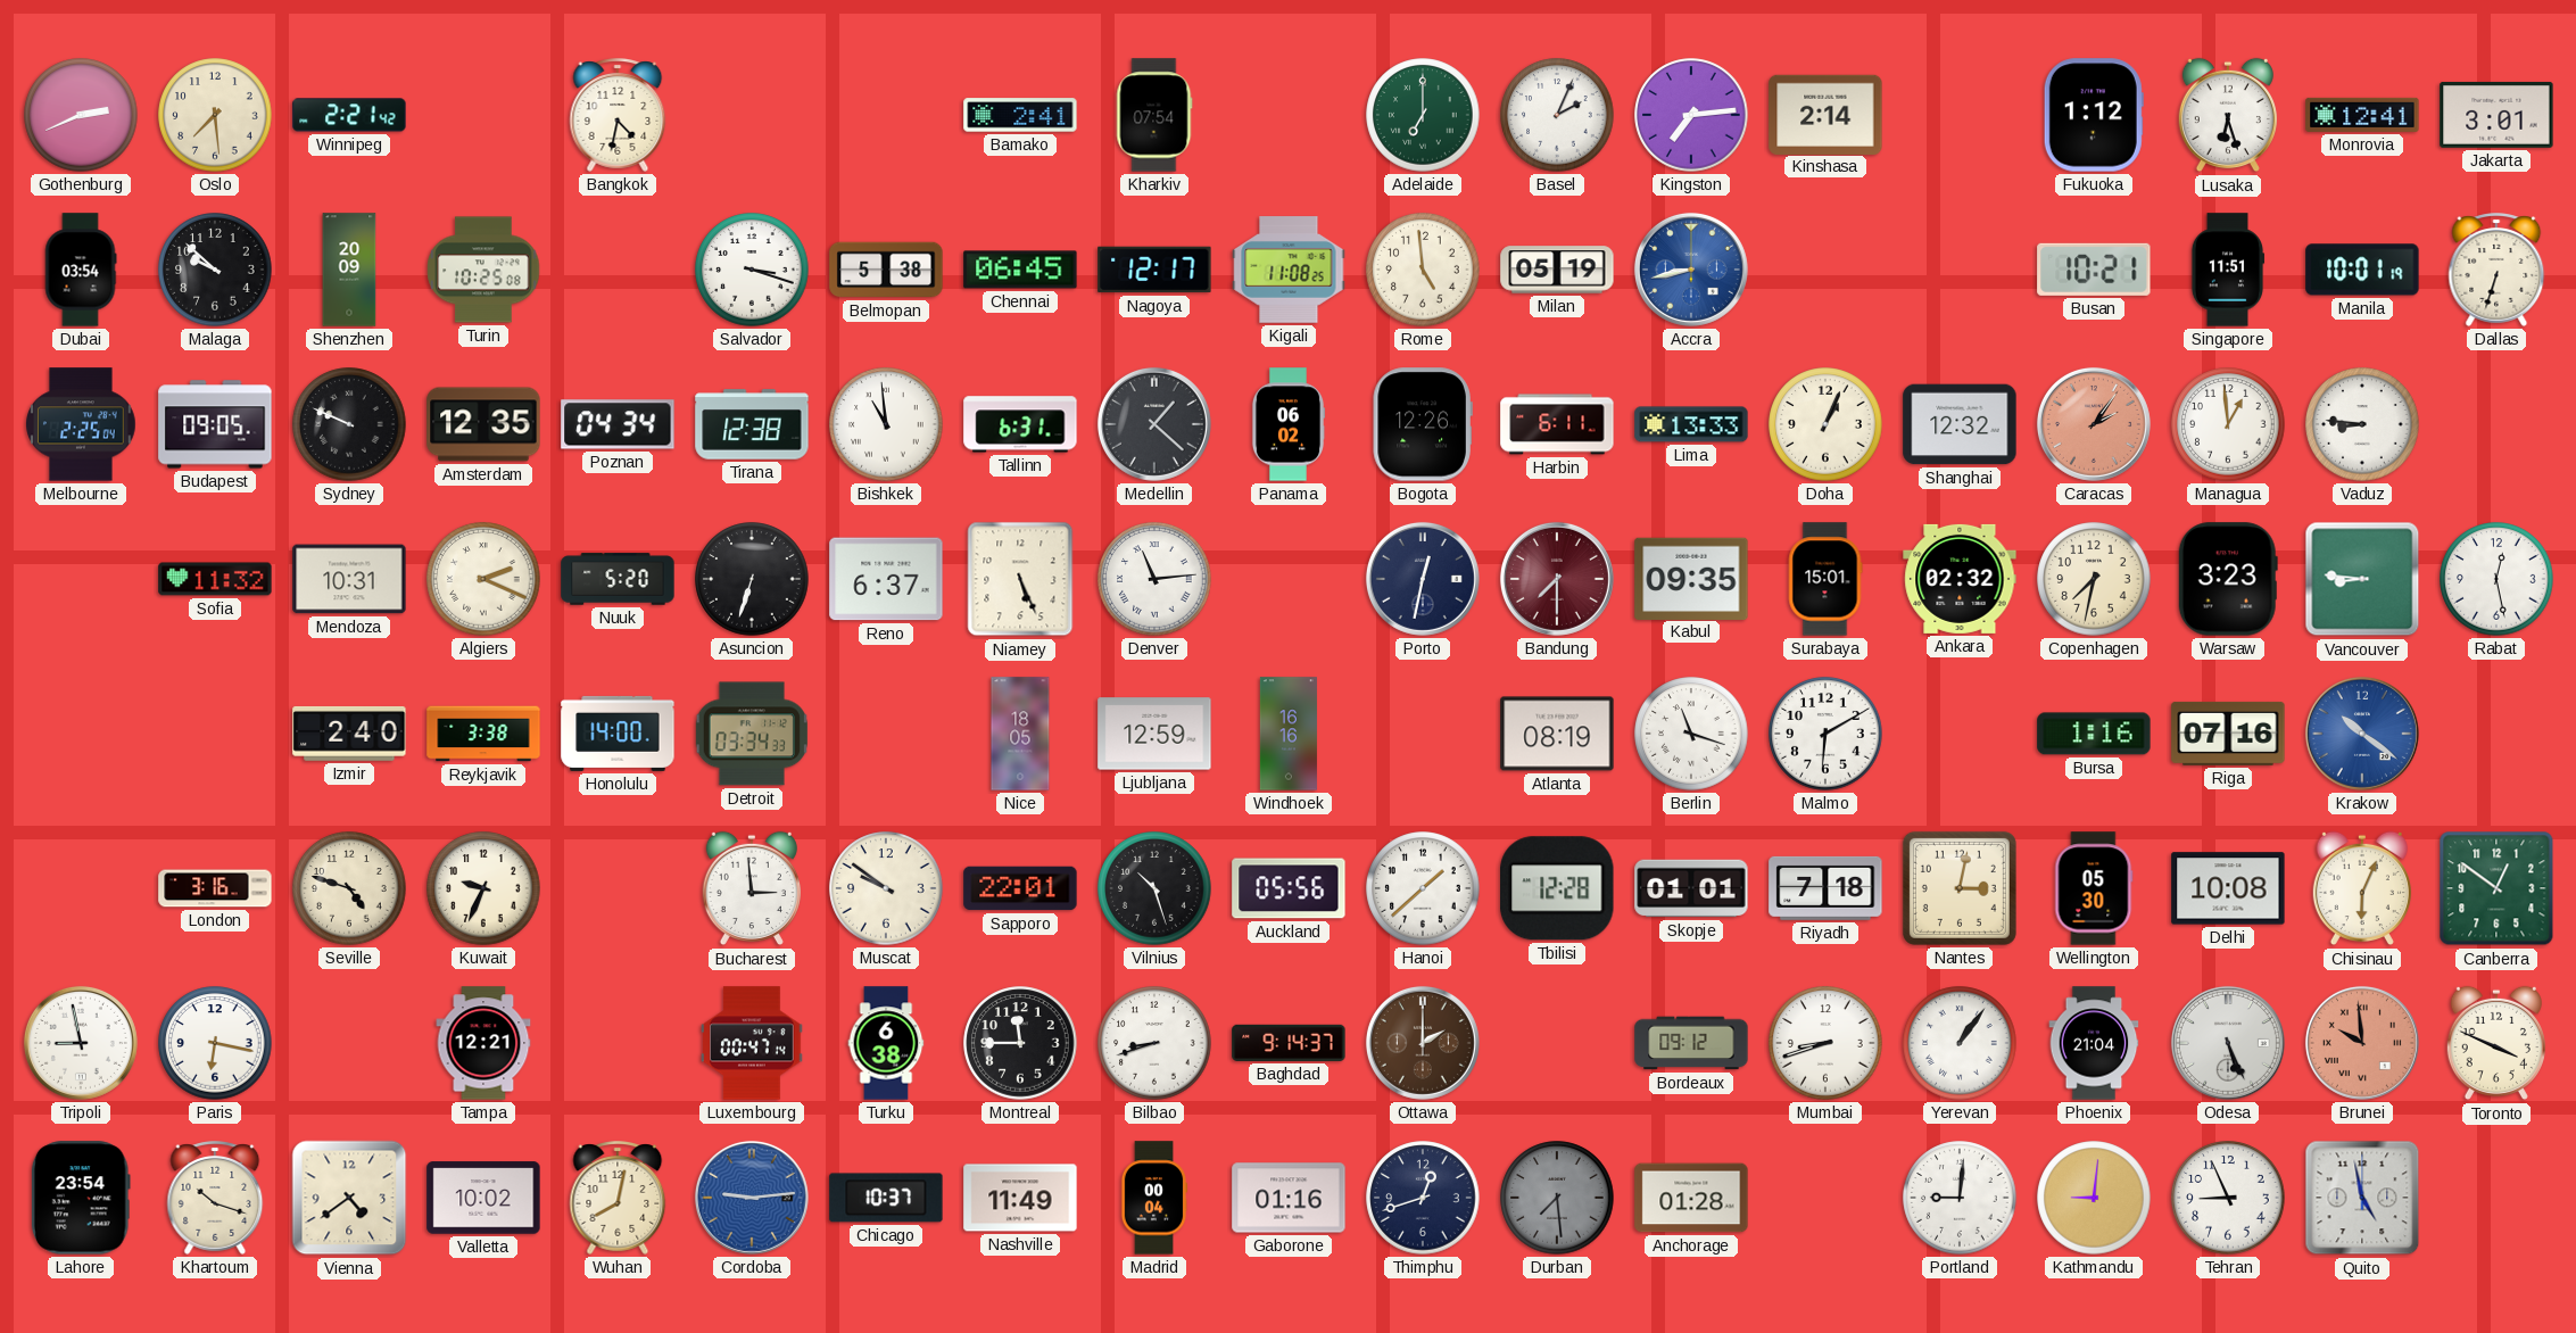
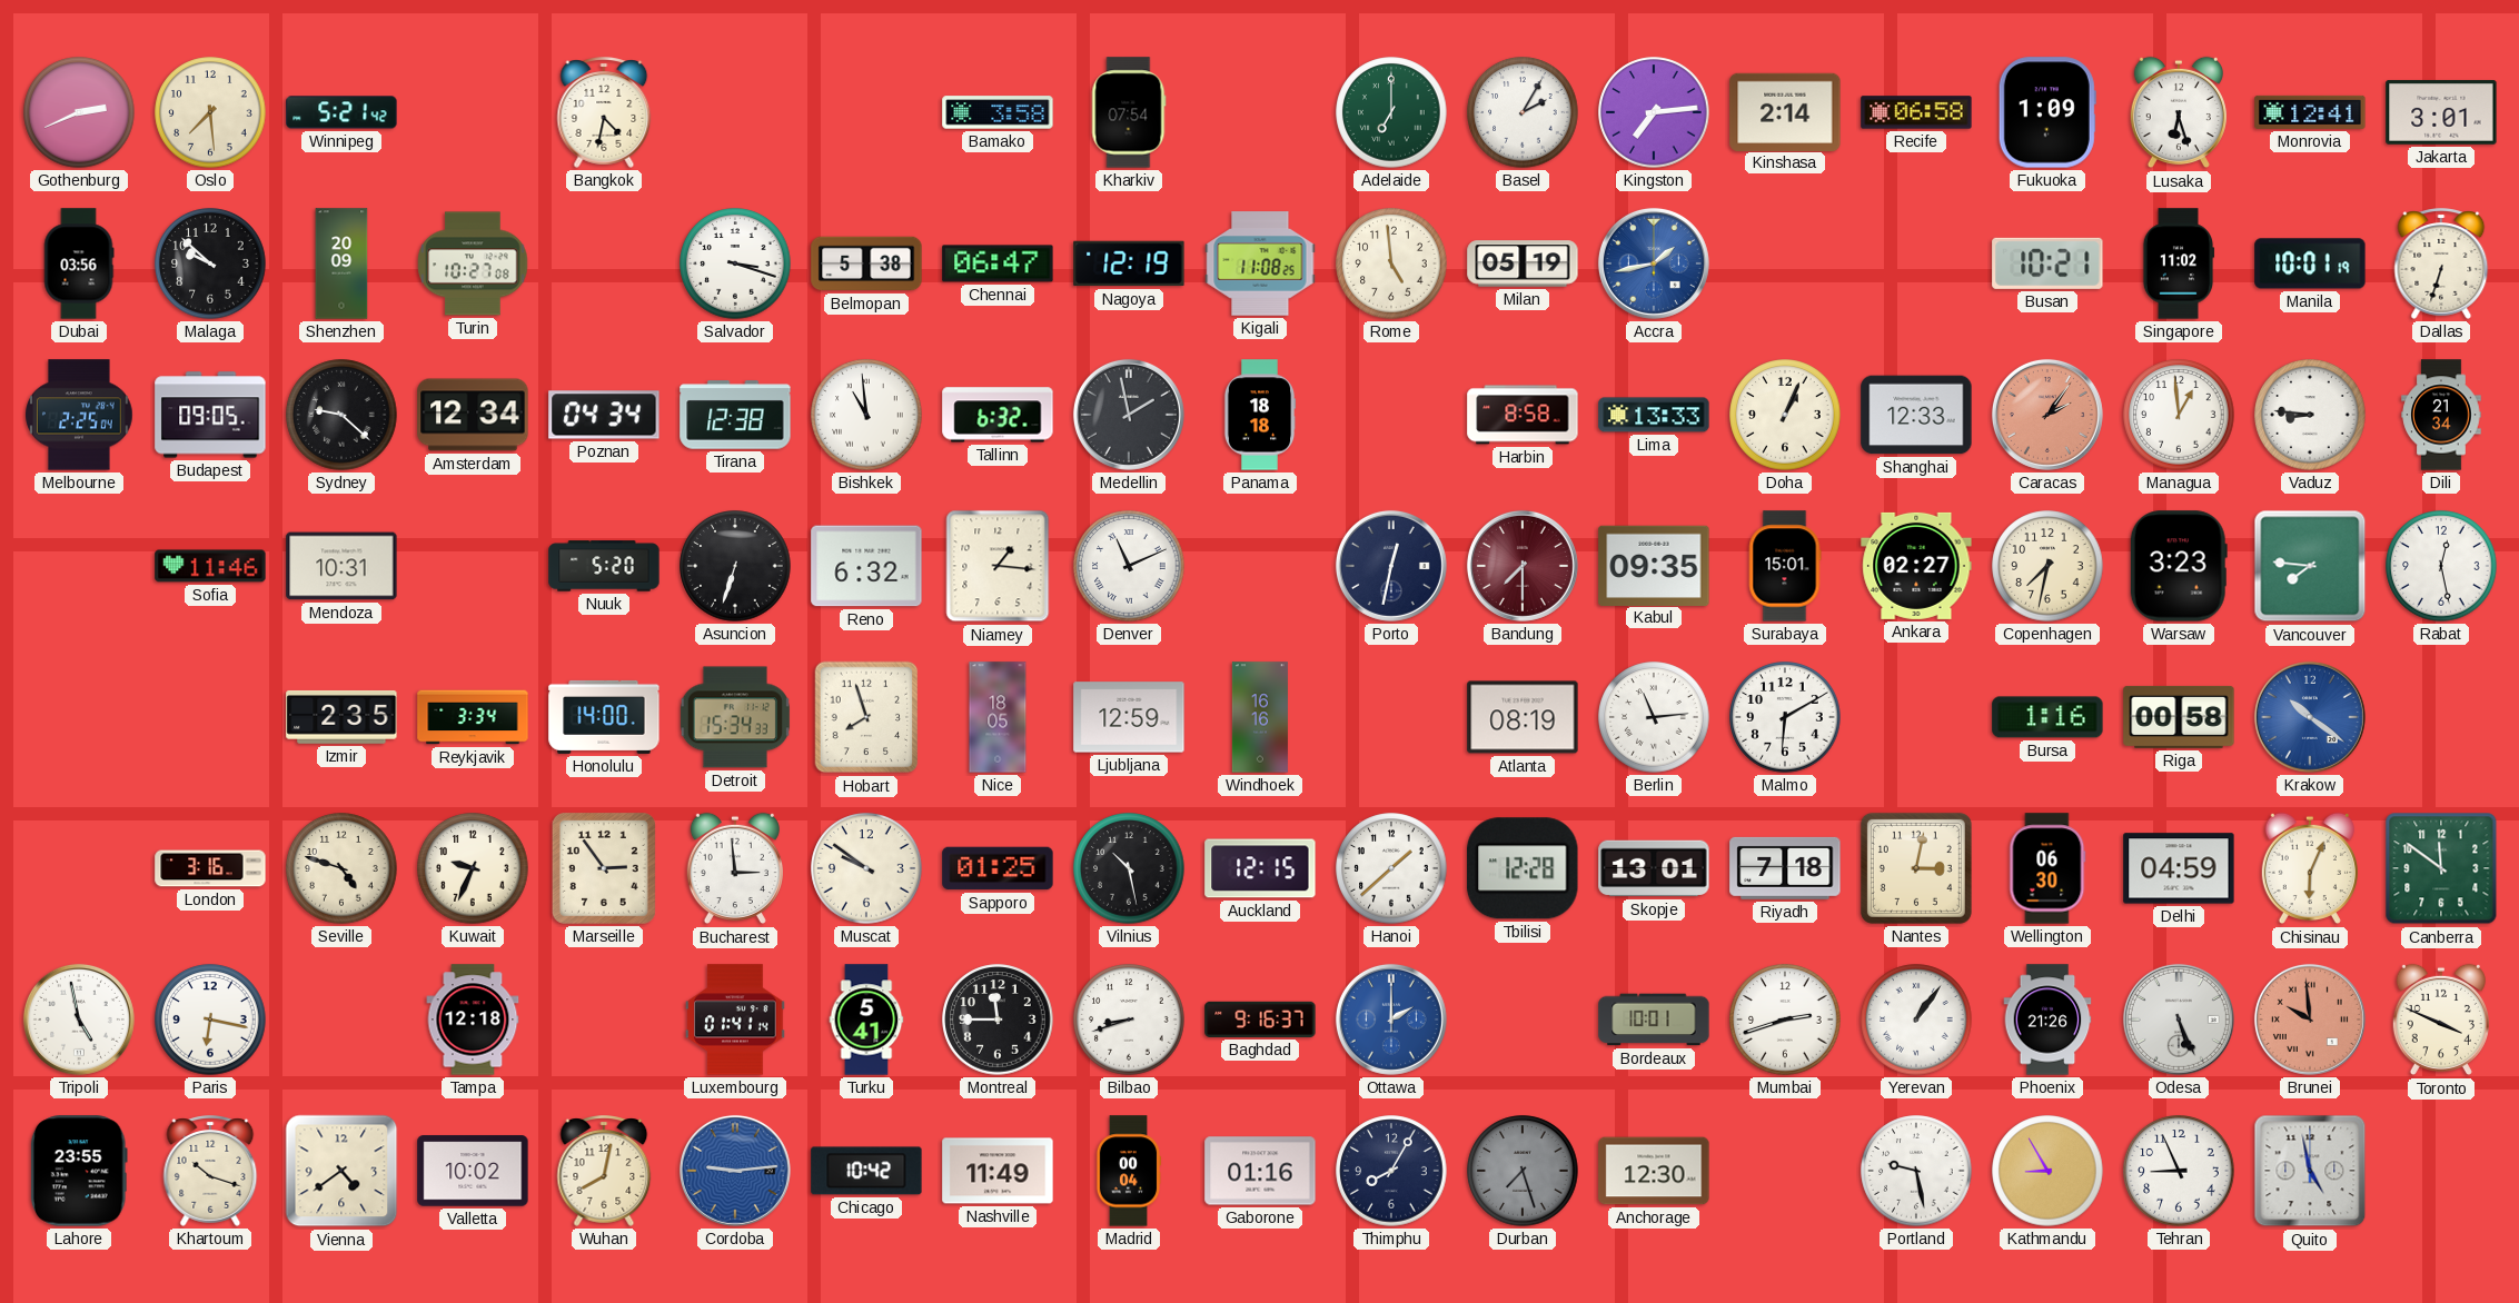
Winnipeg: 2:21 -> 5:21 (341, 112)
Bamako: 2:41 -> 3:58 (998, 112)
Basel: 2:04 -> 2:05 (1523, 112)
Recife: none -> 06:58 (1916, 112)
Fukuoka: 1:12 -> 1:09 (2047, 112)
Dubai: 03:54 -> 03:56 (79, 263)
Turin: 10:25 -> 10:27 (473, 263)
Chennai: 06:45 -> 06:47 (998, 263)
Nagoya: 12:17 -> 12:19 (1129, 263)
Accra: 8:43 -> 1:43 (1654, 263)
Singapore: 11:51 -> 11:02 (2179, 263)
Sydney: 9:49 -> 9:22 (341, 415)
Amsterdam: 12:35 -> 12:34 (473, 415)
Tallinn: 6:31 -> 6:32 (998, 415)
Medellin: 1:22 -> 1:58 (1129, 415)
Panama: 06:02 -> 18:18 (1260, 415)
Bogota: 12:26 -> none (1423, 424)
Harbin: 6:11 -> 8:58 (1523, 415)
Shanghai: 12:32 -> 12:33 (1916, 415)
Dili: none -> 21:34 (2441, 415)
Sofia: 11:32 -> 11:46 (210, 566)
Algiers: 2:19 -> none (483, 579)
Reno: 6:37 -> 6:32 (866, 566)
Niamey: 5:26 -> 1:16 (998, 566)
Denver: 11:14 -> 11:11 (1129, 566)
Ankara: 02:32 -> 02:27 (1916, 566)
Vancouver: 8:46 -> 7:46 (2310, 566)
Izmir: 2:40 -> 2:35 (341, 717)
Reykjavik: 3:38 -> 3:34 (473, 717)
Detroit: 03:34 -> 15:34 (735, 717)
Hobart: none -> 7:57 (866, 717)
Berlin: 11:18 -> 11:14 (1654, 717)
Riga: 07:16 -> 00:58 (2179, 717)
Marseille: none -> 2:54 (604, 868)
Sapporo: 22:01 -> 01:25 (998, 868)
Vilnius: 10:27 -> 10:28 (1129, 868)
Auckland: 05:56 -> 12:15 (1260, 868)
Skopje: 01:01 -> 13:01 (1654, 868)
Wellington: 05:30 -> 06:30 (2047, 868)
Delhi: 10:08 -> 04:59 (2179, 868)
Canberra: 12:51 -> 11:51 (2441, 868)
Tripoli: 8:58 -> 4:58 (79, 1019)
Tampa: 12:21 -> 12:18 (473, 1019)
Luxembourg: 00:47 -> 01:41 (735, 1019)
Turku: 6:38 -> 5:41 (866, 1019)
Baghdad: 9:14 -> 9:16 (1260, 1019)
Ottawa dial: brown -> blue (1391, 1019)
Bordeaux: 09:12 -> 10:01 (1654, 1019)
Mumbai: 8:42 -> 2:42 (1785, 1019)
Phoenix: 21:04 -> 21:26 (2047, 1019)
Lahore: 23:54 -> 23:55 (79, 1171)
Chicago: 10:37 -> 10:42 (866, 1171)
Thimphu: 12:42 -> 8:05 (1391, 1171)
Durban: 7:29 -> 7:27 (1523, 1171)
Anchorage: 01:28 -> 12:30 (1654, 1171)
Portland: 9:01 -> 9:28 (1916, 1171)
Kathmandu: 9:01 -> 8:55 (2047, 1171)
